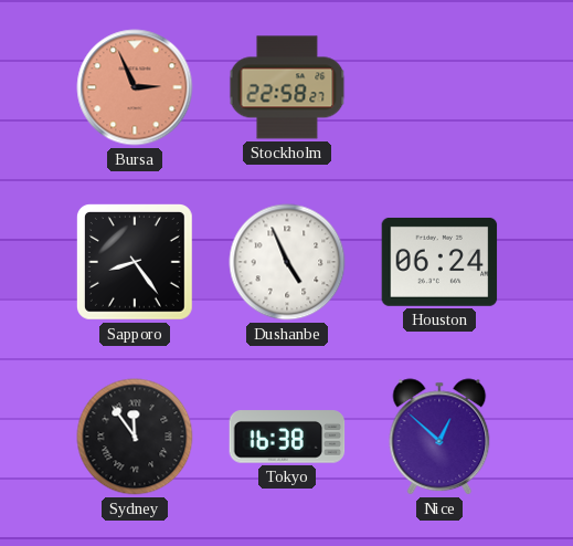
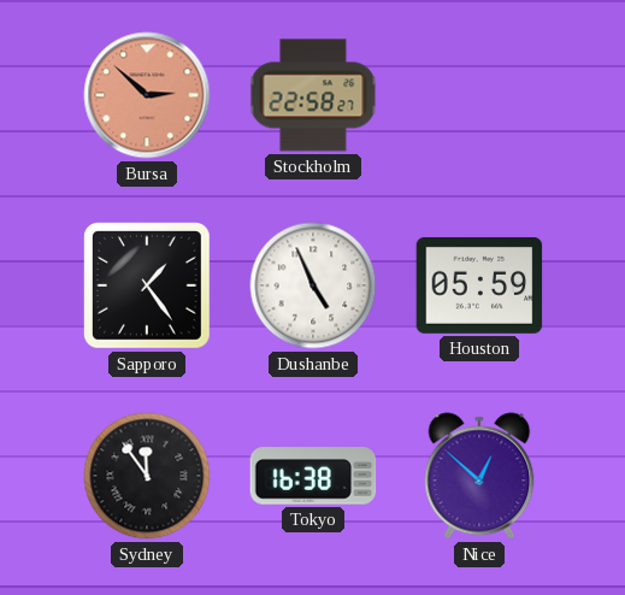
Bursa: 2:56 -> 2:52 (147, 95)
Sapporo: 8:24 -> 1:24 (147, 285)
Houston: 06:24 -> 05:59 (479, 285)
